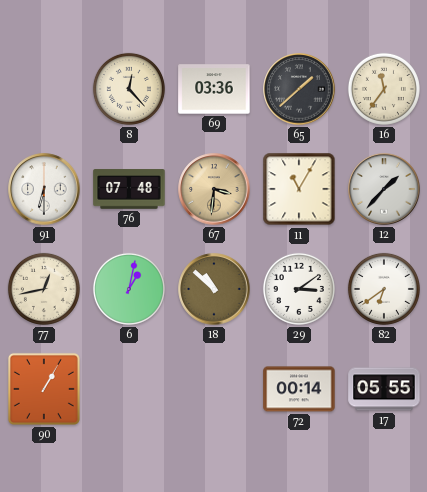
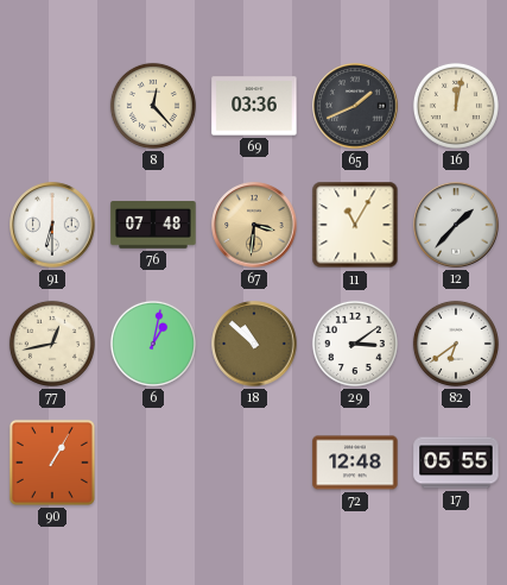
65: 1:38 -> 1:41 (355, 106)
16: 11:36 -> 12:02 (456, 106)
72: 00:14 -> 12:48 (355, 463)
